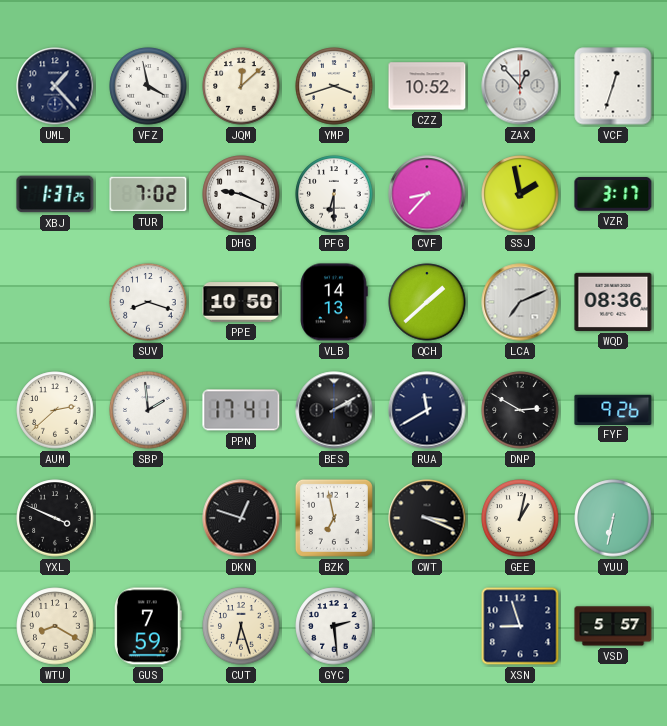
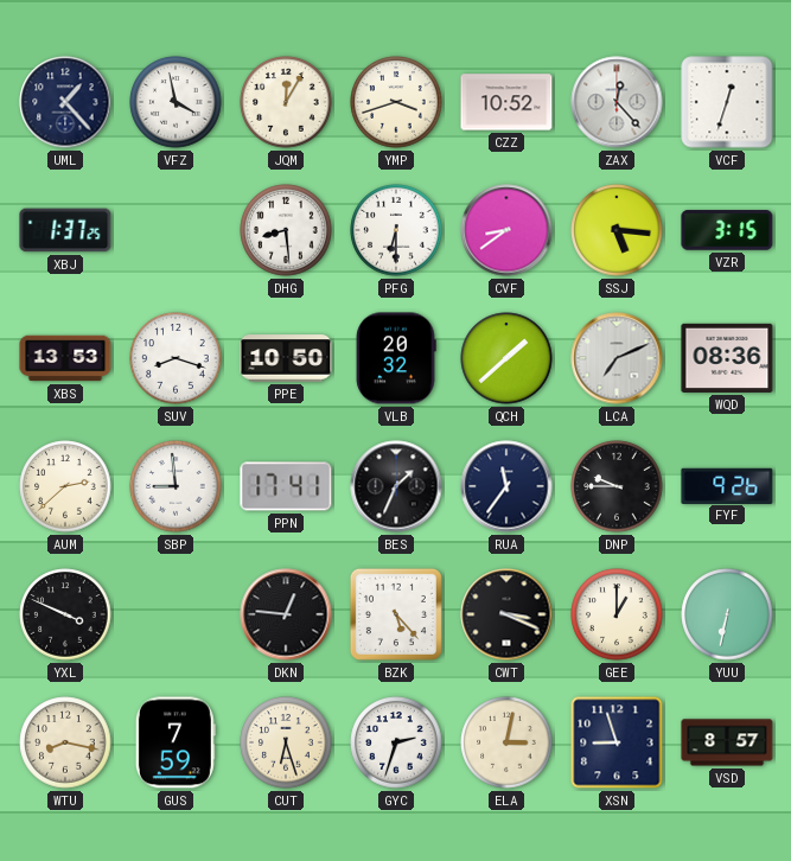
JQM: 12:08 -> 12:05 (286, 102)
ZAX: 12:53 -> 12:23 (617, 102)
TUR: 7:02 -> none (148, 194)
DHG: 9:19 -> 8:29 (286, 230)
CVF: 8:37 -> 8:39 (506, 230)
SSJ: 1:58 -> 5:16 (617, 230)
VZR: 3:17 -> 3:15 (727, 230)
XBS: none -> 13:53 (65, 358)
VLB: 14:13 -> 20:32 (396, 358)
SBP: 1:59 -> 8:59 (176, 486)
BES: 2:10 -> 1:34 (396, 486)
RUA: 11:40 -> 11:36 (506, 486)
DNP: 2:50 -> 9:45 (617, 486)
DKN: 12:48 -> 12:46 (286, 614)
BZK: 6:58 -> 5:23 (396, 614)
GEE: 1:02 -> 1:00 (617, 614)
WTU: 8:20 -> 8:17 (65, 742)
GYC: 2:29 -> 2:33 (396, 742)
ELA: none -> 3:02 (506, 742)
VSD: 5:57 -> 8:57 (727, 742)
